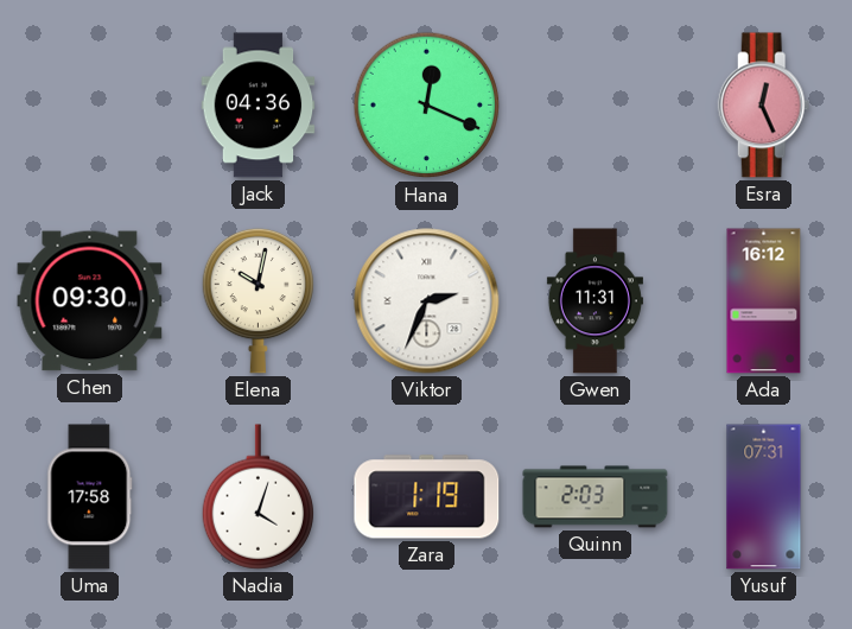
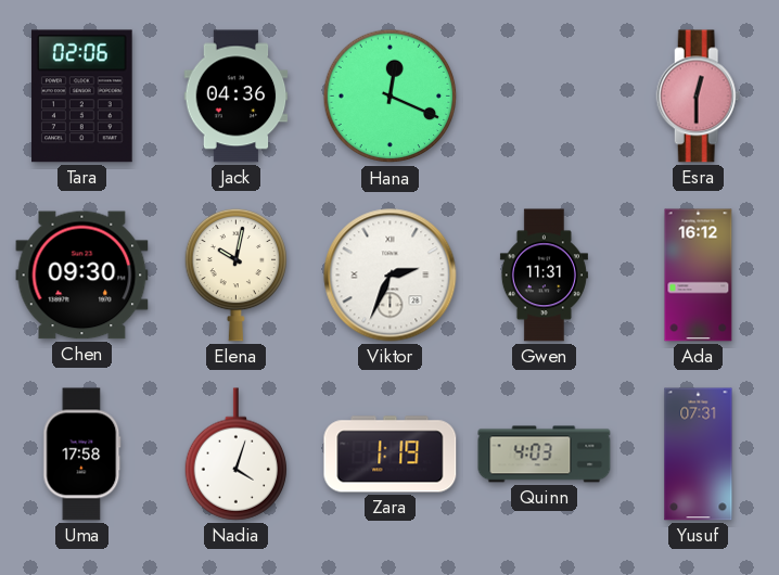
Tara: none -> 02:06 (82, 97)
Esra: 12:26 -> 12:30 (699, 97)
Quinn: 2:03 -> 4:03 (545, 455)
